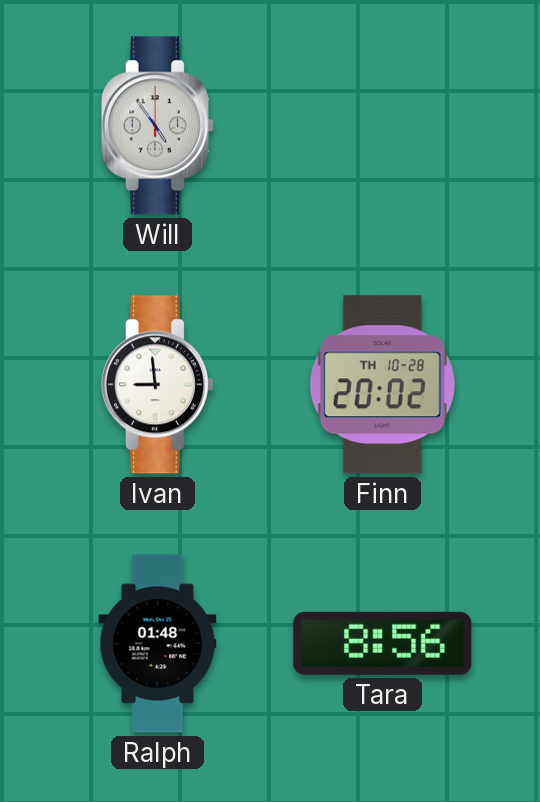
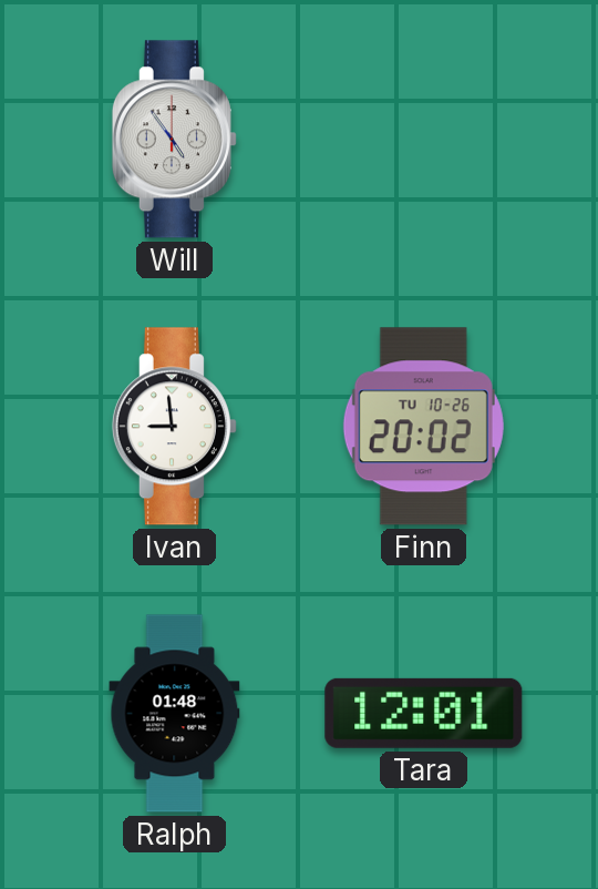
Finn date: TH 10-28 -> TU 10-26 (423, 427)
Tara: 8:56 -> 12:01 (424, 713)
